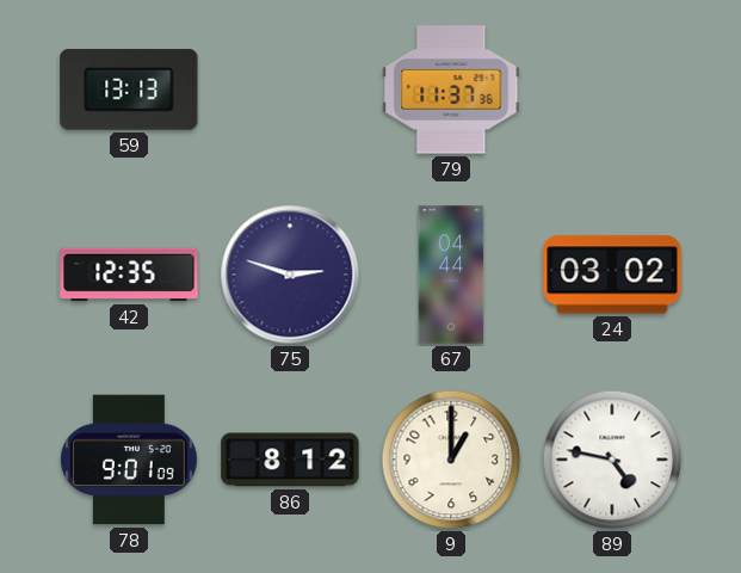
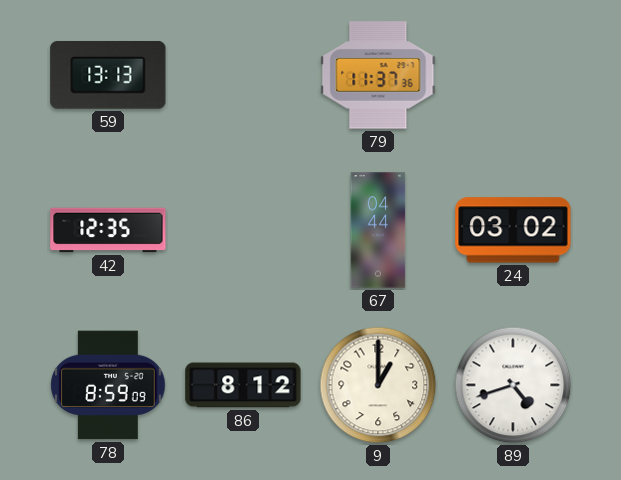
75: 2:48 -> none (290, 275)
78: 9:01 -> 8:59 (108, 385)
89: 4:47 -> 4:42 (513, 385)
